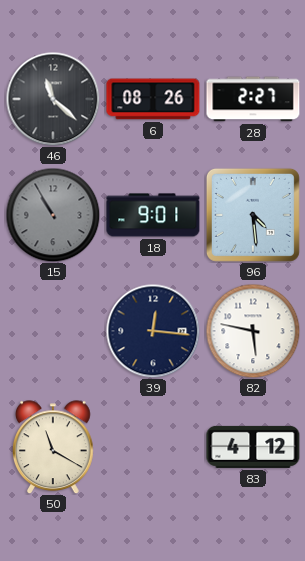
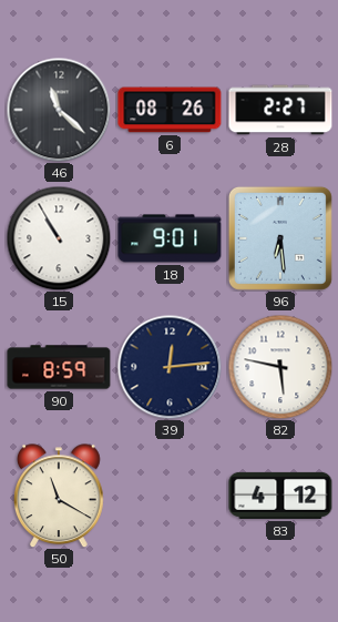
15 dial: grey -> white (59, 238)
96: 4:29 -> 6:29 (280, 238)
90: none -> 8:59 (59, 367)
39: 12:16 -> 12:14 (170, 367)
